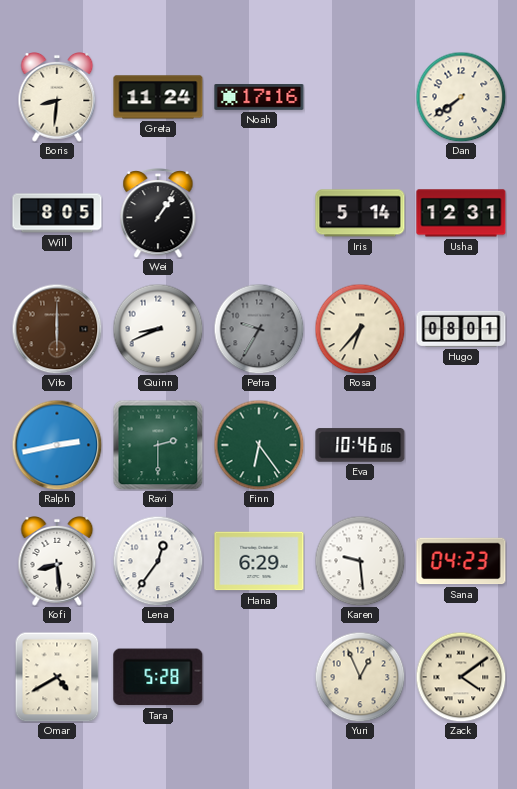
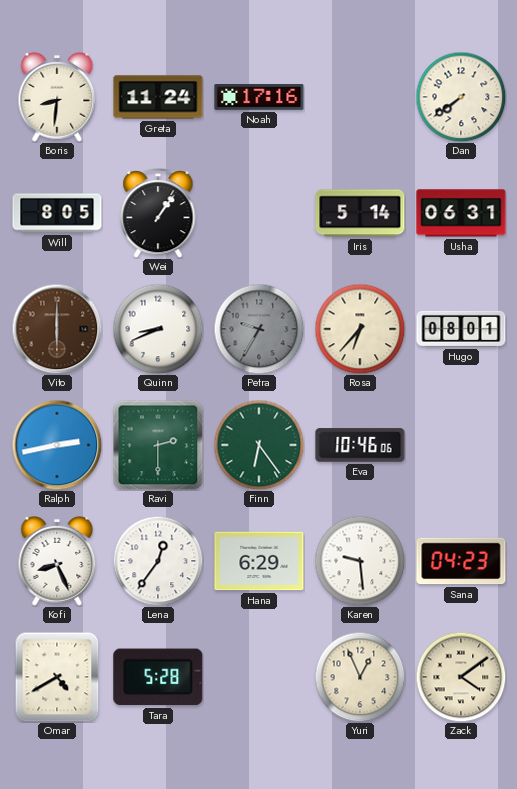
Usha: 12:31 -> 06:31 (461, 213)
Kofi: 8:29 -> 8:26 (57, 562)
